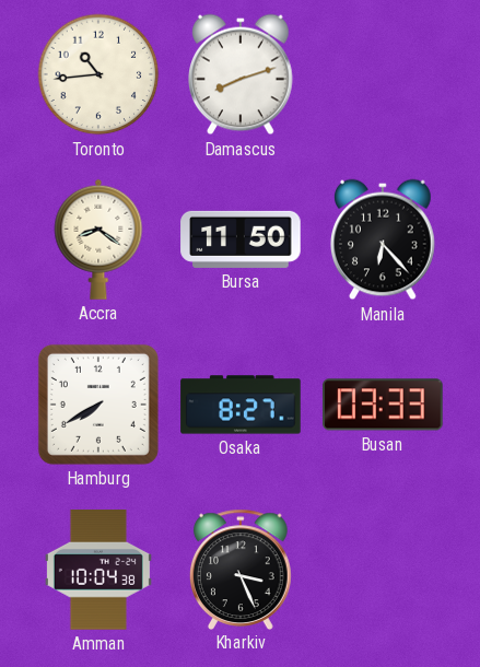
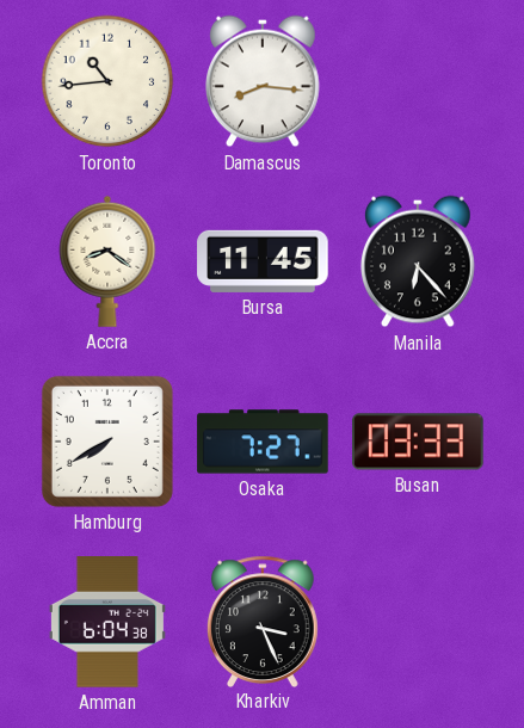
Damascus: 8:12 -> 8:16 (264, 81)
Bursa: 11:50 -> 11:45 (263, 261)
Osaka: 8:27 -> 7:27 (263, 442)
Amman: 10:04 -> 6:04 (107, 622)
